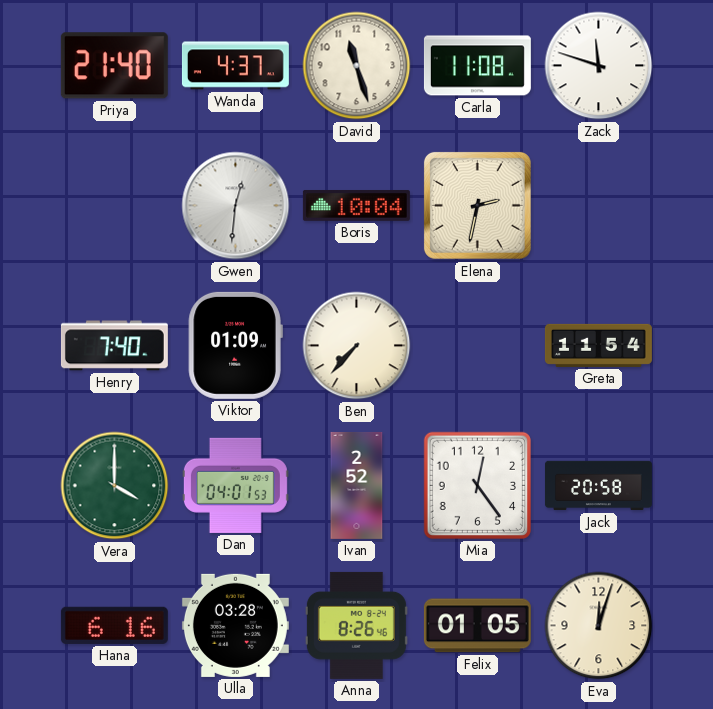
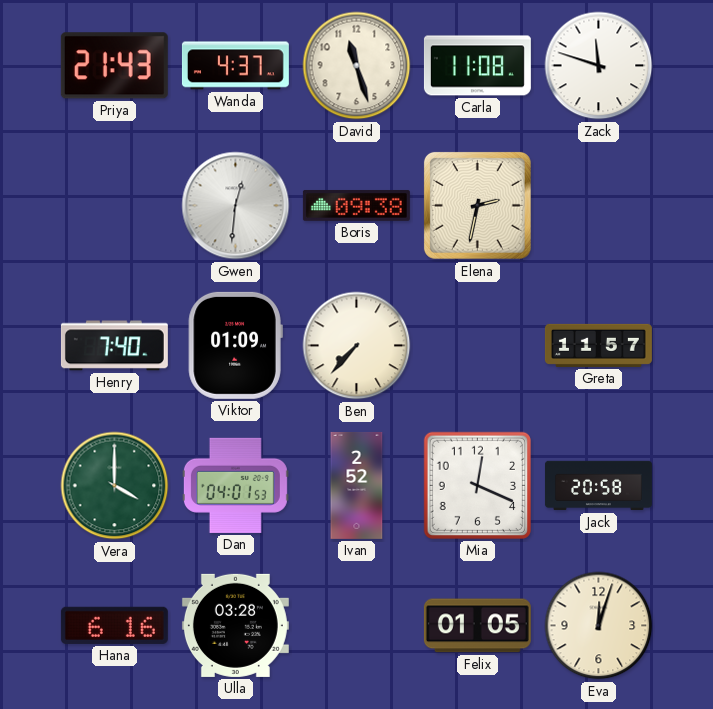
Priya: 21:40 -> 21:43 (114, 66)
Boris: 10:04 -> 09:38 (356, 205)
Greta: 11:54 -> 11:57 (598, 345)
Mia: 12:24 -> 12:19 (477, 485)
Anna: 8:26 -> none (356, 625)
